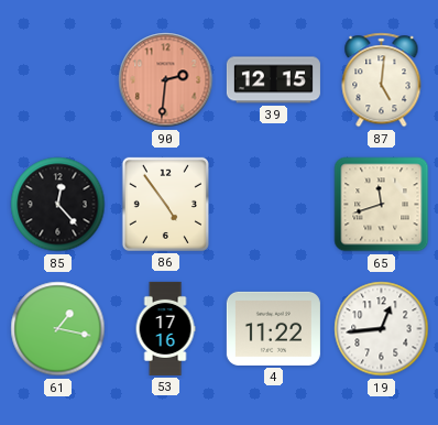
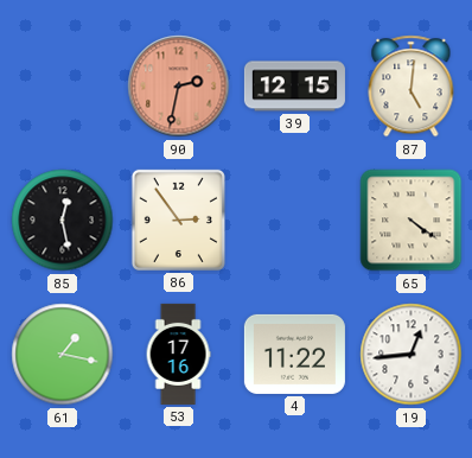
90: 2:31 -> 2:32 (179, 87)
85: 12:23 -> 12:28 (63, 221)
86: 4:54 -> 2:54 (178, 220)
65: 11:42 -> 4:21 (412, 221)
